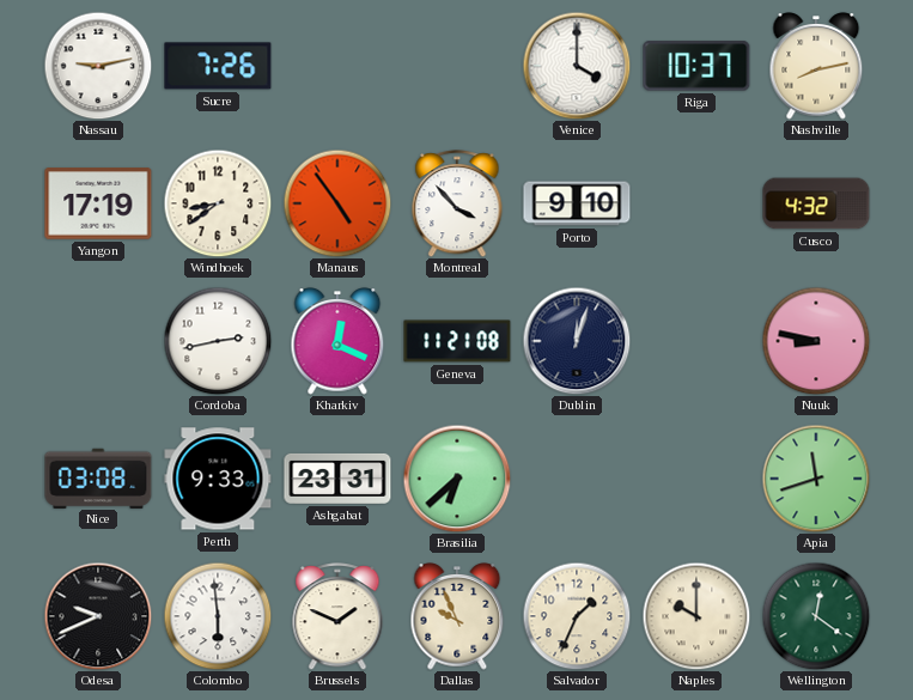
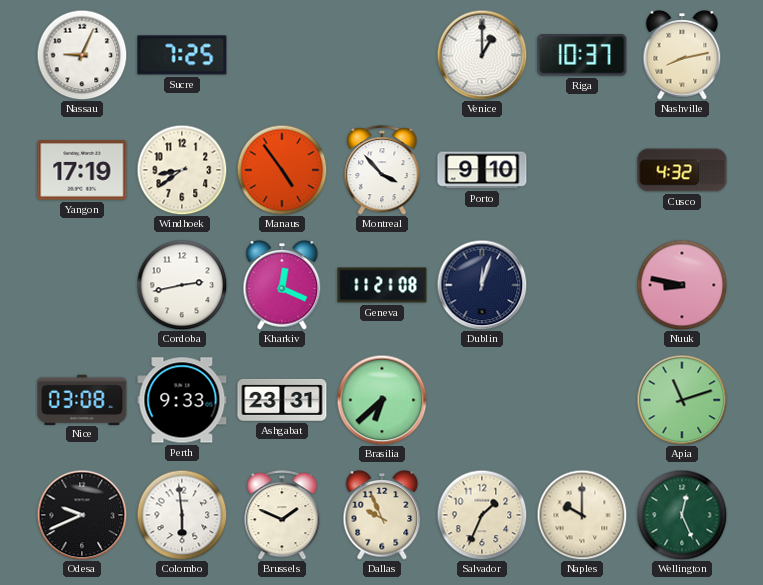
Nassau: 9:13 -> 9:04 (82, 55)
Sucre: 7:26 -> 7:25 (182, 55)
Venice: 4:00 -> 1:00 (482, 55)
Apia: 11:42 -> 11:12 (682, 400)
Wellington: 12:21 -> 12:26 (682, 515)
